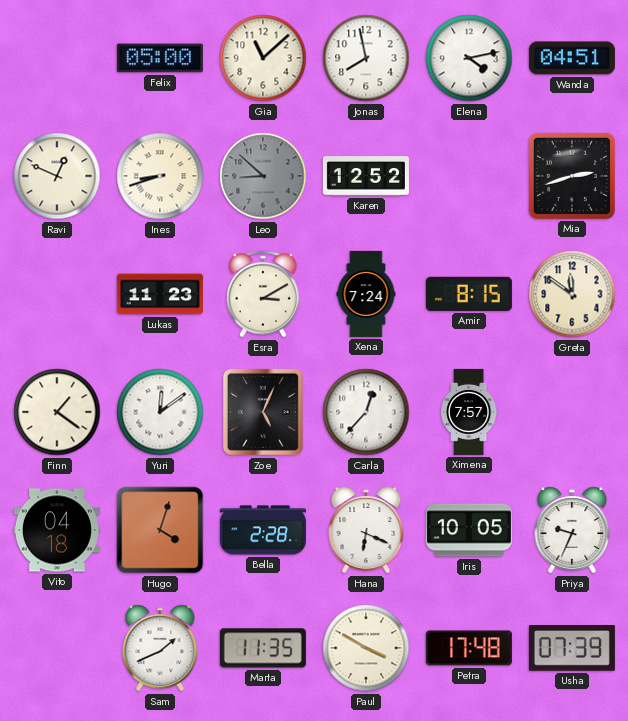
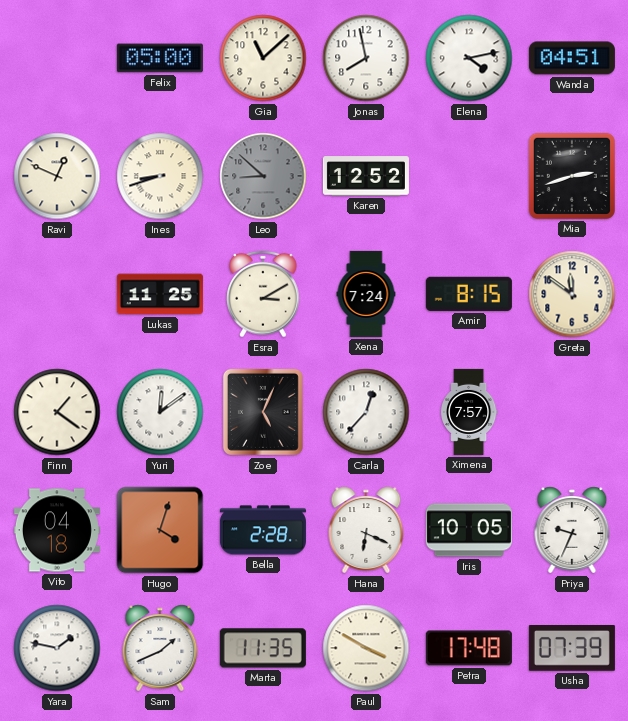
Lukas: 11:23 -> 11:25 (160, 294)
Yara: none -> 1:47 (57, 648)
